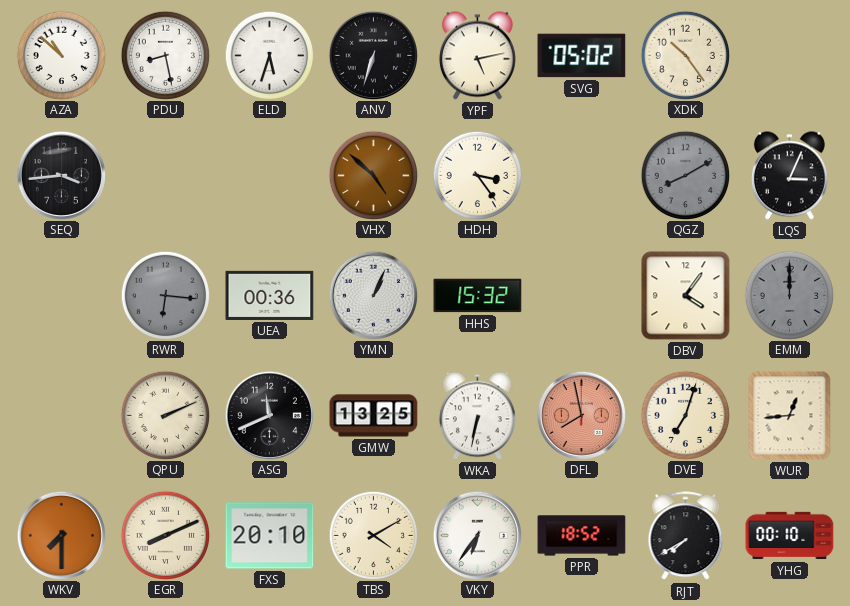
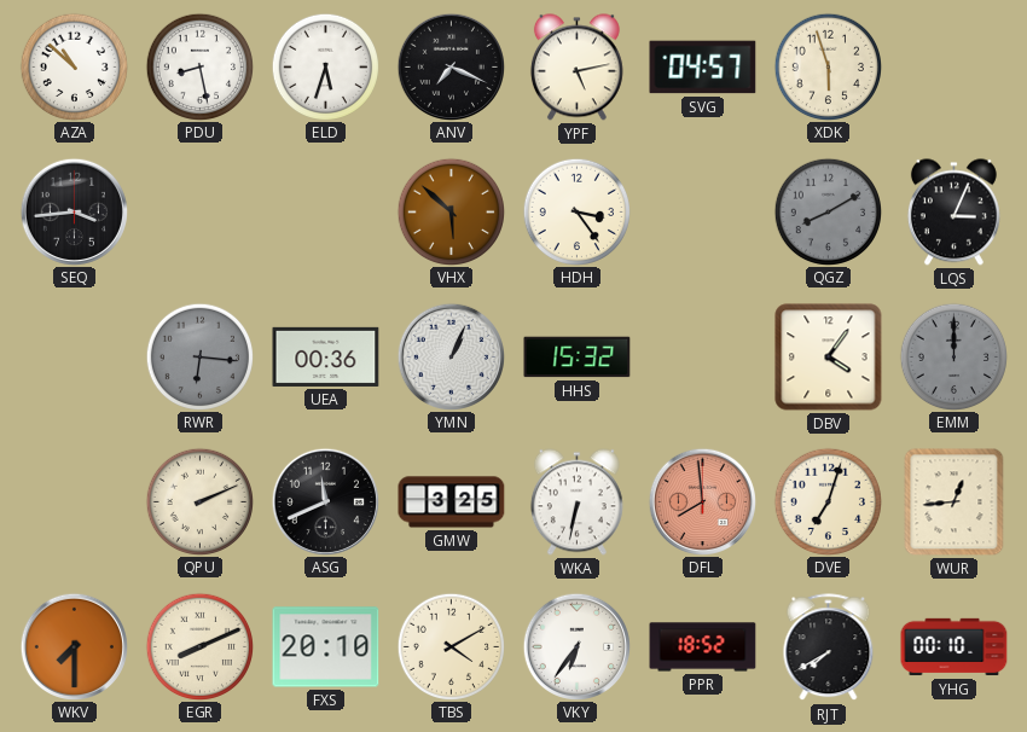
ANV: 6:33 -> 7:19 (451, 66)
SVG: 05:02 -> 04:57 (703, 68)
XDK: 10:24 -> 5:57 (828, 66)
VHX: 4:52 -> 5:52 (451, 211)
GMW: 13:25 -> 3:25 (452, 502)
DFL: 7:58 -> 7:59 (702, 501)
